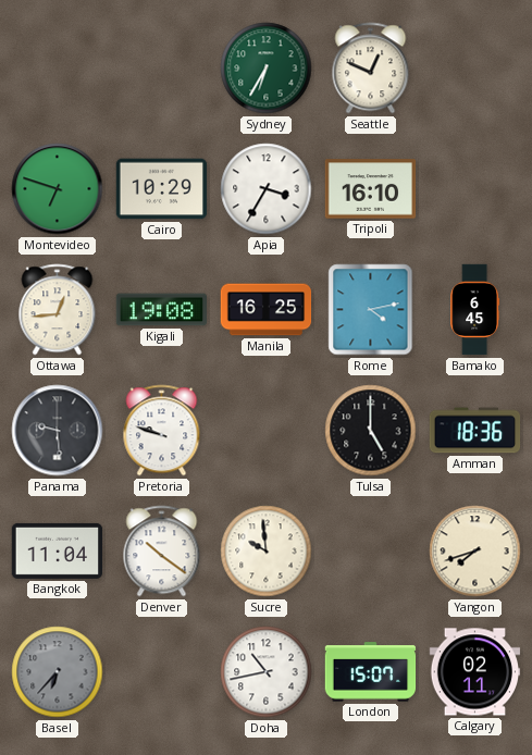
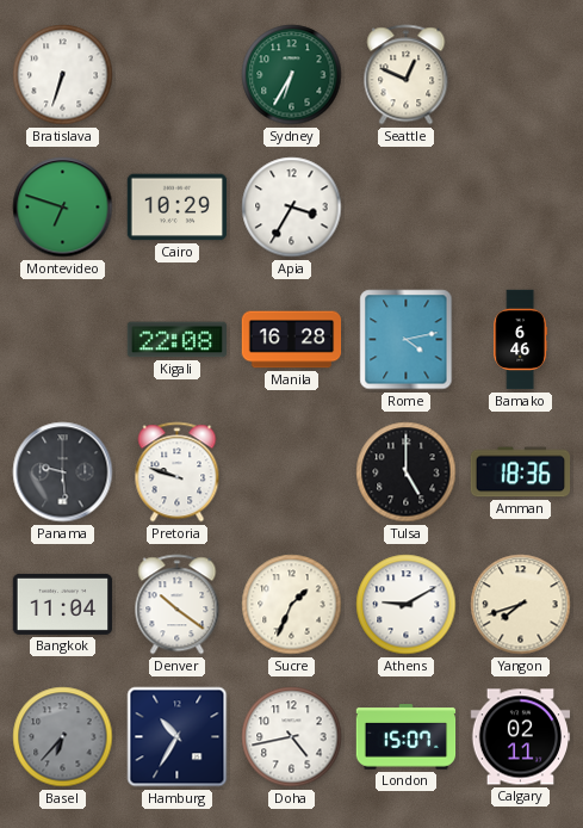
Bratislava: none -> 6:33 (63, 75)
Tripoli: 16:10 -> none (371, 189)
Ottawa: 12:44 -> none (58, 310)
Kigali: 19:08 -> 22:08 (178, 340)
Manila: 16:25 -> 16:28 (292, 340)
Bamako: 6:45 -> 6:46 (521, 340)
Sucre: 9:59 -> 1:34 (292, 605)
Athens: none -> 9:10 (407, 605)
Hamburg: none -> 10:35 (178, 737)
Doha: 10:43 -> 4:43 (292, 737)
